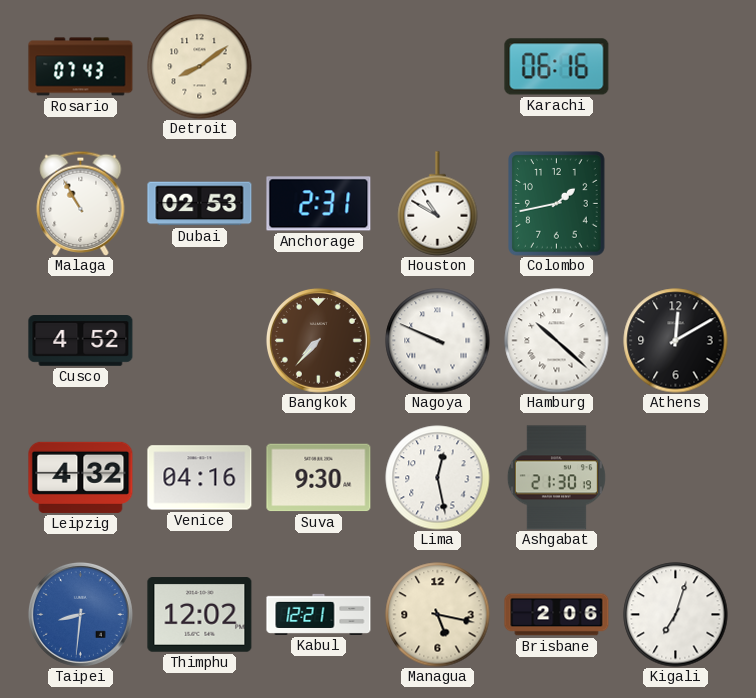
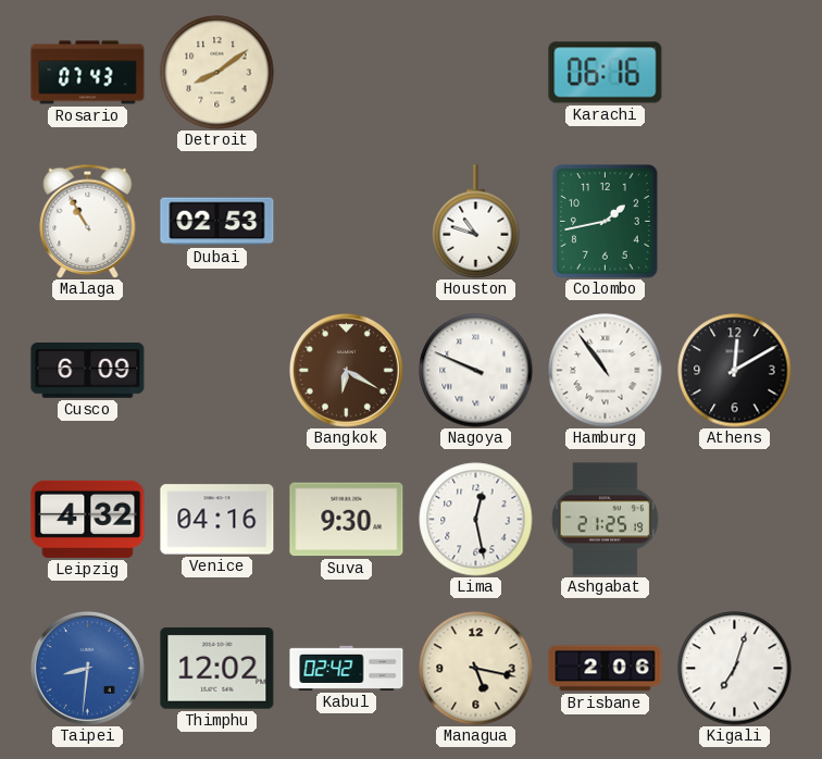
Anchorage: 2:31 -> none (319, 204)
Houston: 10:50 -> 10:48 (476, 222)
Cusco: 4:52 -> 6:09 (88, 371)
Bangkok: 7:37 -> 6:20 (346, 370)
Hamburg: 10:22 -> 10:54 (606, 371)
Ashgabat: 21:30 -> 21:25 (605, 520)
Kabul: 12:21 -> 02:42 (347, 668)
